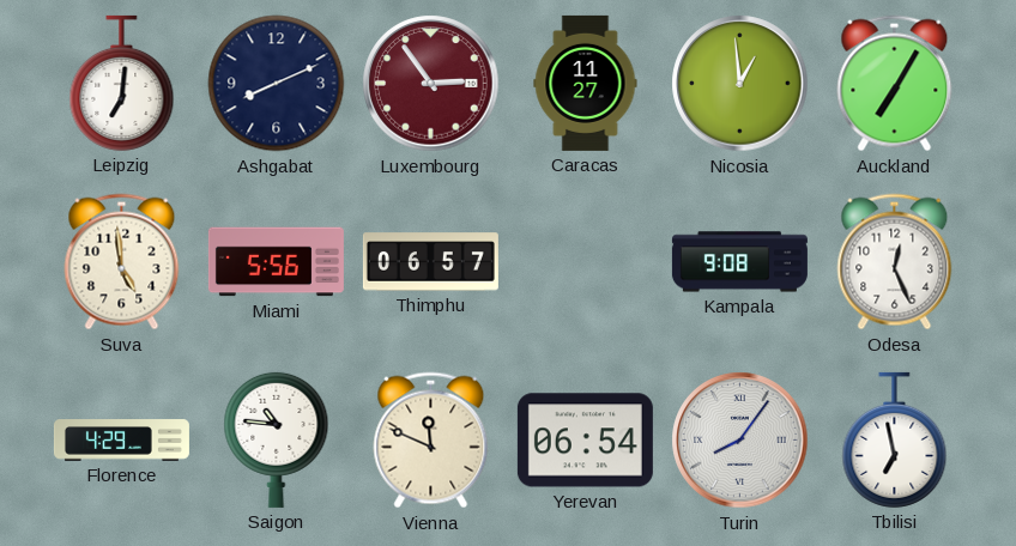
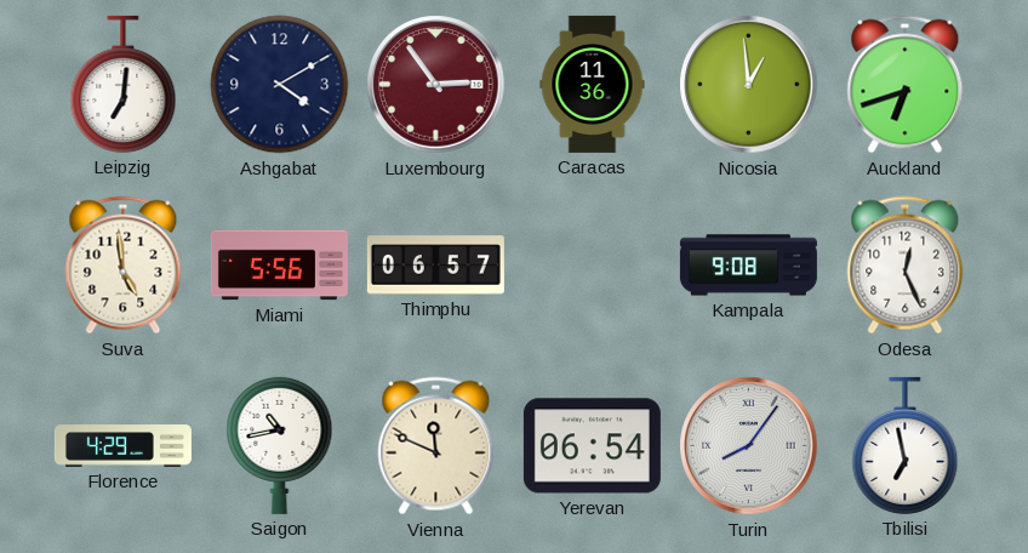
Ashgabat: 8:11 -> 4:10 (280, 85)
Caracas: 11:27 -> 11:36 (593, 84)
Auckland: 7:05 -> 6:42 (906, 85)
Saigon: 10:46 -> 10:43 (280, 445)
